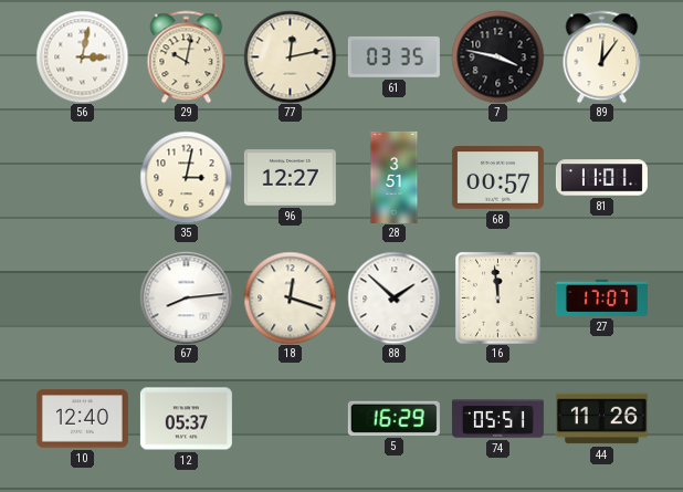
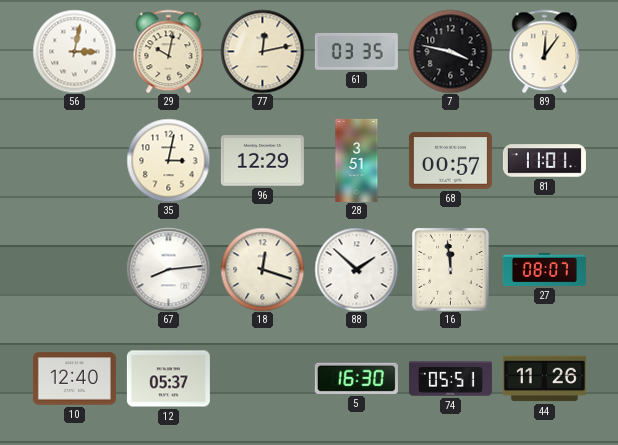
96: 12:27 -> 12:29 (262, 161)
27: 17:07 -> 08:07 (544, 269)
5: 16:29 -> 16:30 (356, 378)
